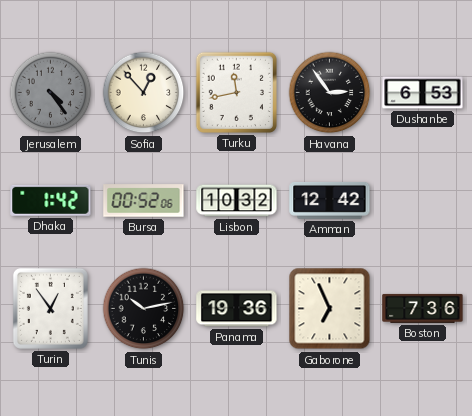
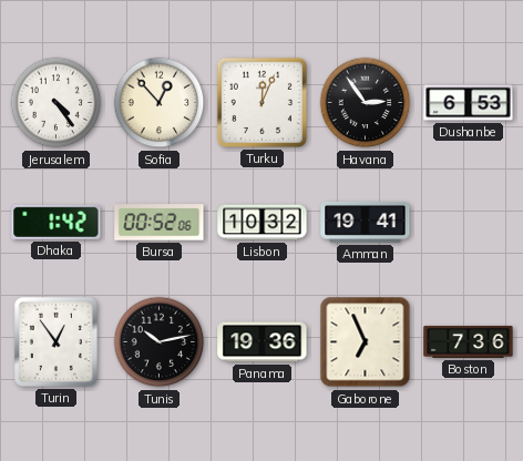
Jerusalem dial: grey -> white (57, 103)
Turku: 11:43 -> 12:04 (261, 102)
Amman: 12:42 -> 19:41 (366, 222)
